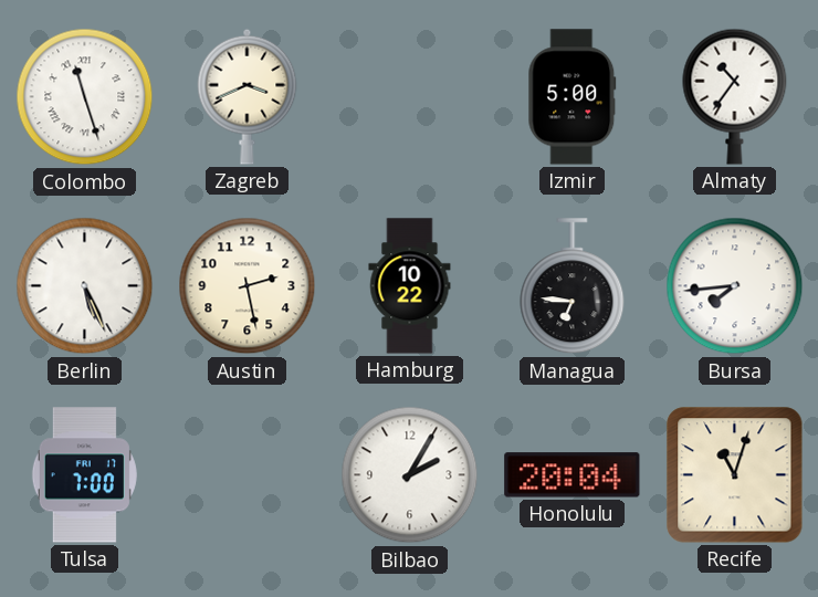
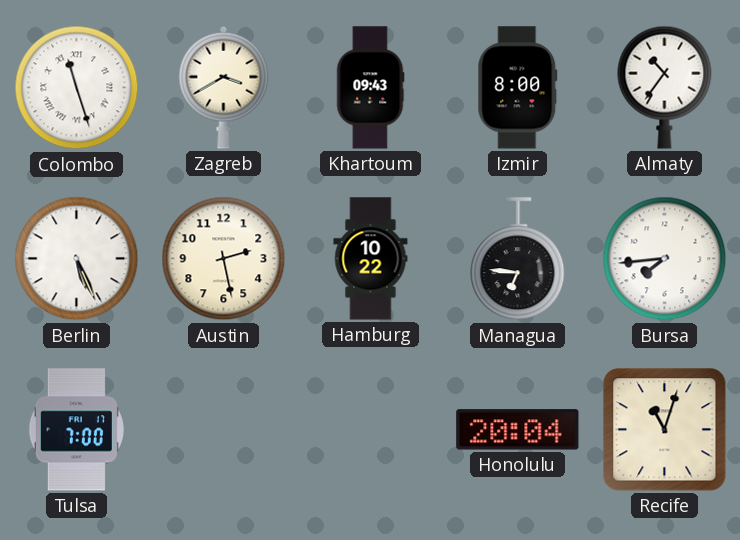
Zagreb: 3:41 -> 3:40 (224, 87)
Khartoum: none -> 09:43 (370, 88)
Izmir: 5:00 -> 8:00 (518, 88)
Bilbao: 2:05 -> none (410, 475)
